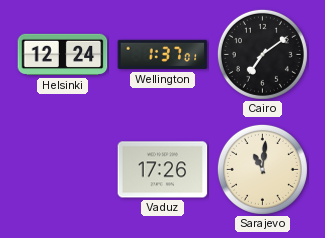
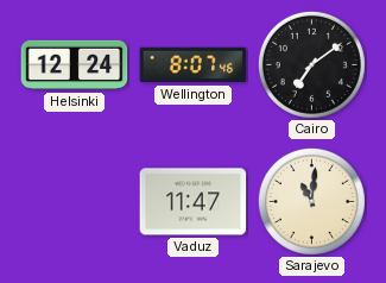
Wellington: 1:37 -> 8:07 (194, 65)
Vaduz: 17:26 -> 11:47 (194, 202)
